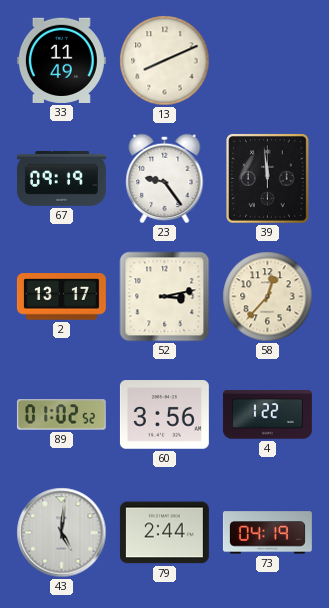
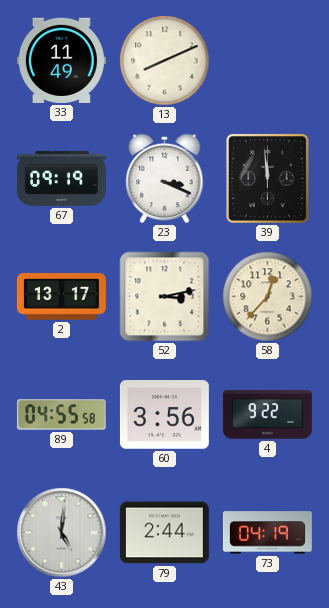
23: 9:24 -> 3:19 (165, 179)
89: 01:02 -> 04:55 (61, 415)
4: 1:22 -> 9:22 (267, 415)
